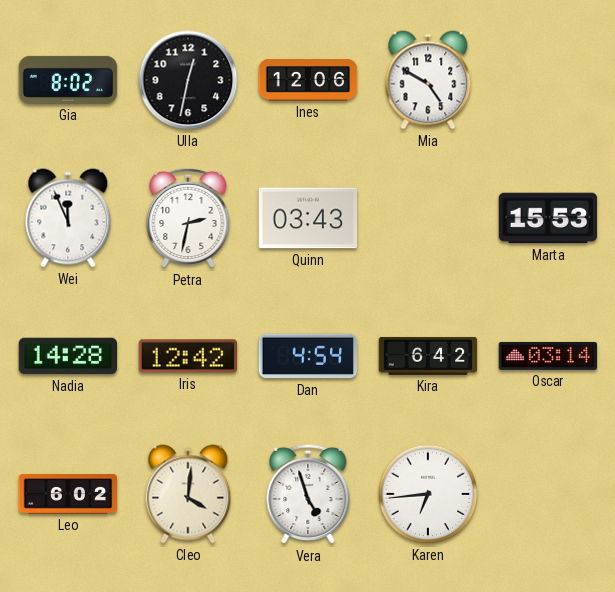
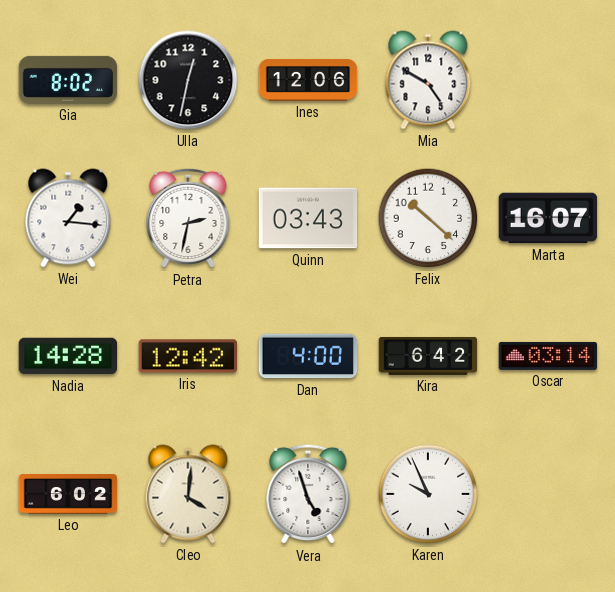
Wei: 11:56 -> 1:16 (68, 218)
Felix: none -> 10:22 (428, 218)
Marta: 15:53 -> 16:07 (548, 218)
Dan: 4:54 -> 4:00 (308, 356)
Karen: 6:44 -> 9:56 (428, 494)
